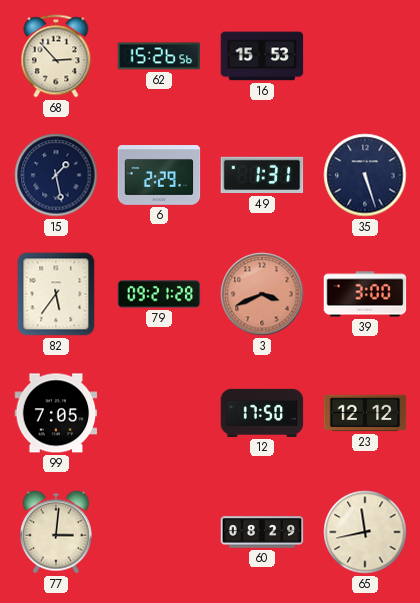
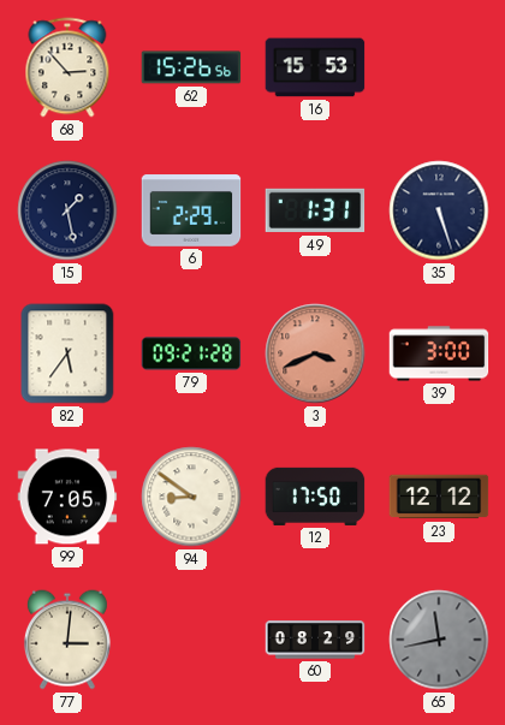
94: none -> 8:51 (191, 497)
65 dial: cream -> grey (439, 640)
